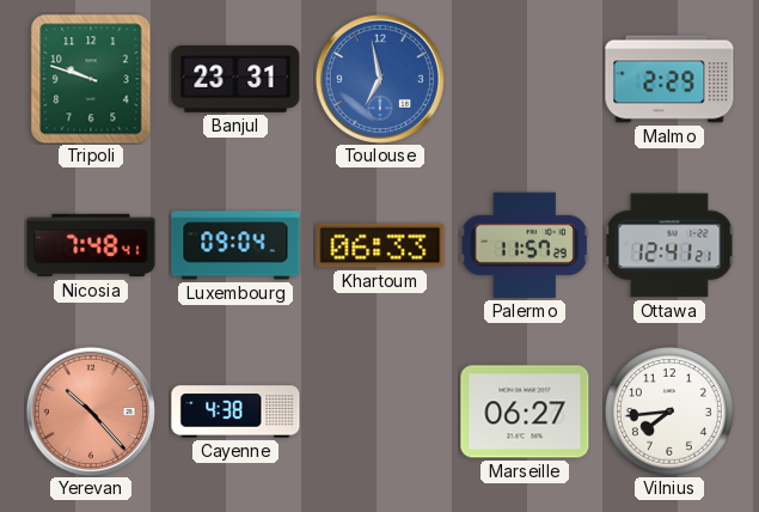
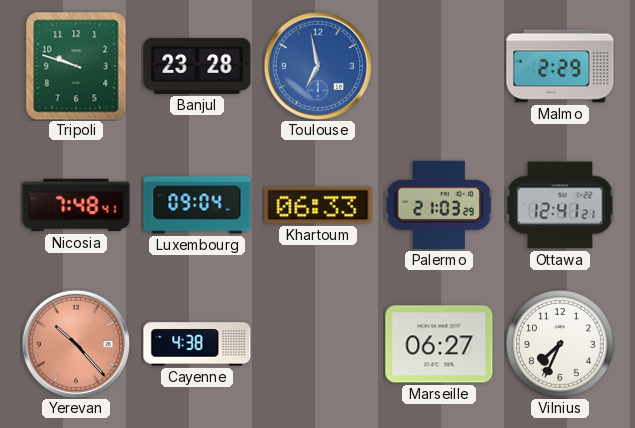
Banjul: 23:31 -> 23:28 (197, 66)
Palermo: 11:57 -> 21:03 (439, 205)
Vilnius: 7:44 -> 7:34 (561, 345)
